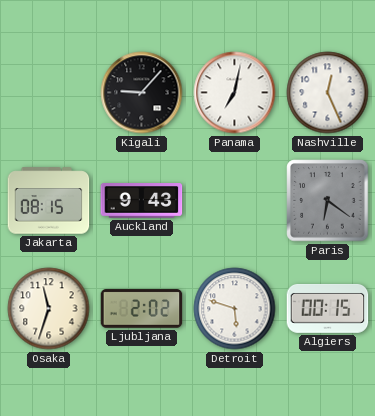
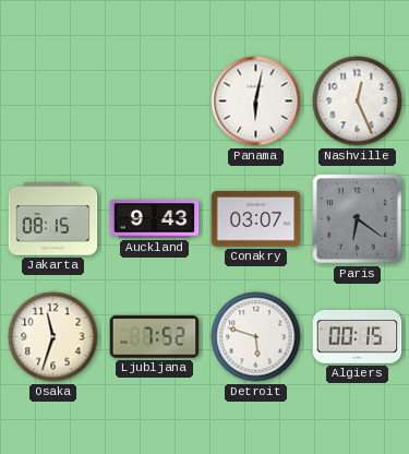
Kigali: 9:07 -> none (142, 93)
Panama: 7:02 -> 6:02 (256, 101)
Conakry: none -> 03:07 (256, 219)
Ljubljana: 2:02 -> 7:52 (155, 337)
